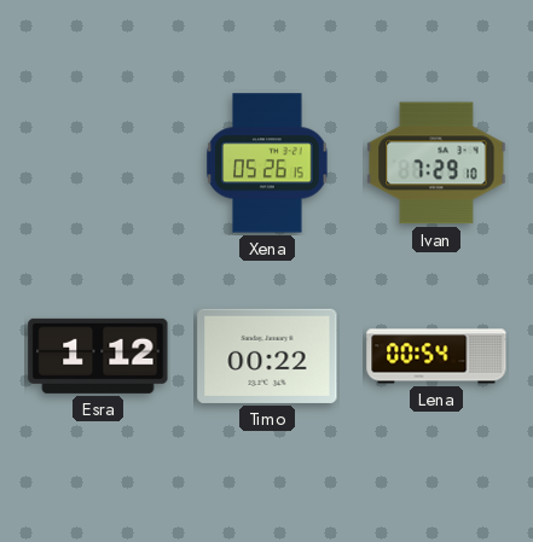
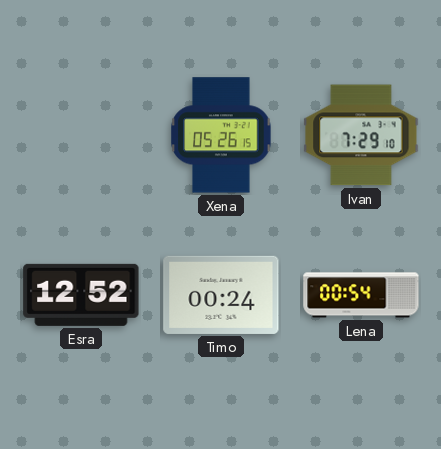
Esra: 1:12 -> 12:52 (81, 295)
Timo: 00:22 -> 00:24 (221, 295)
